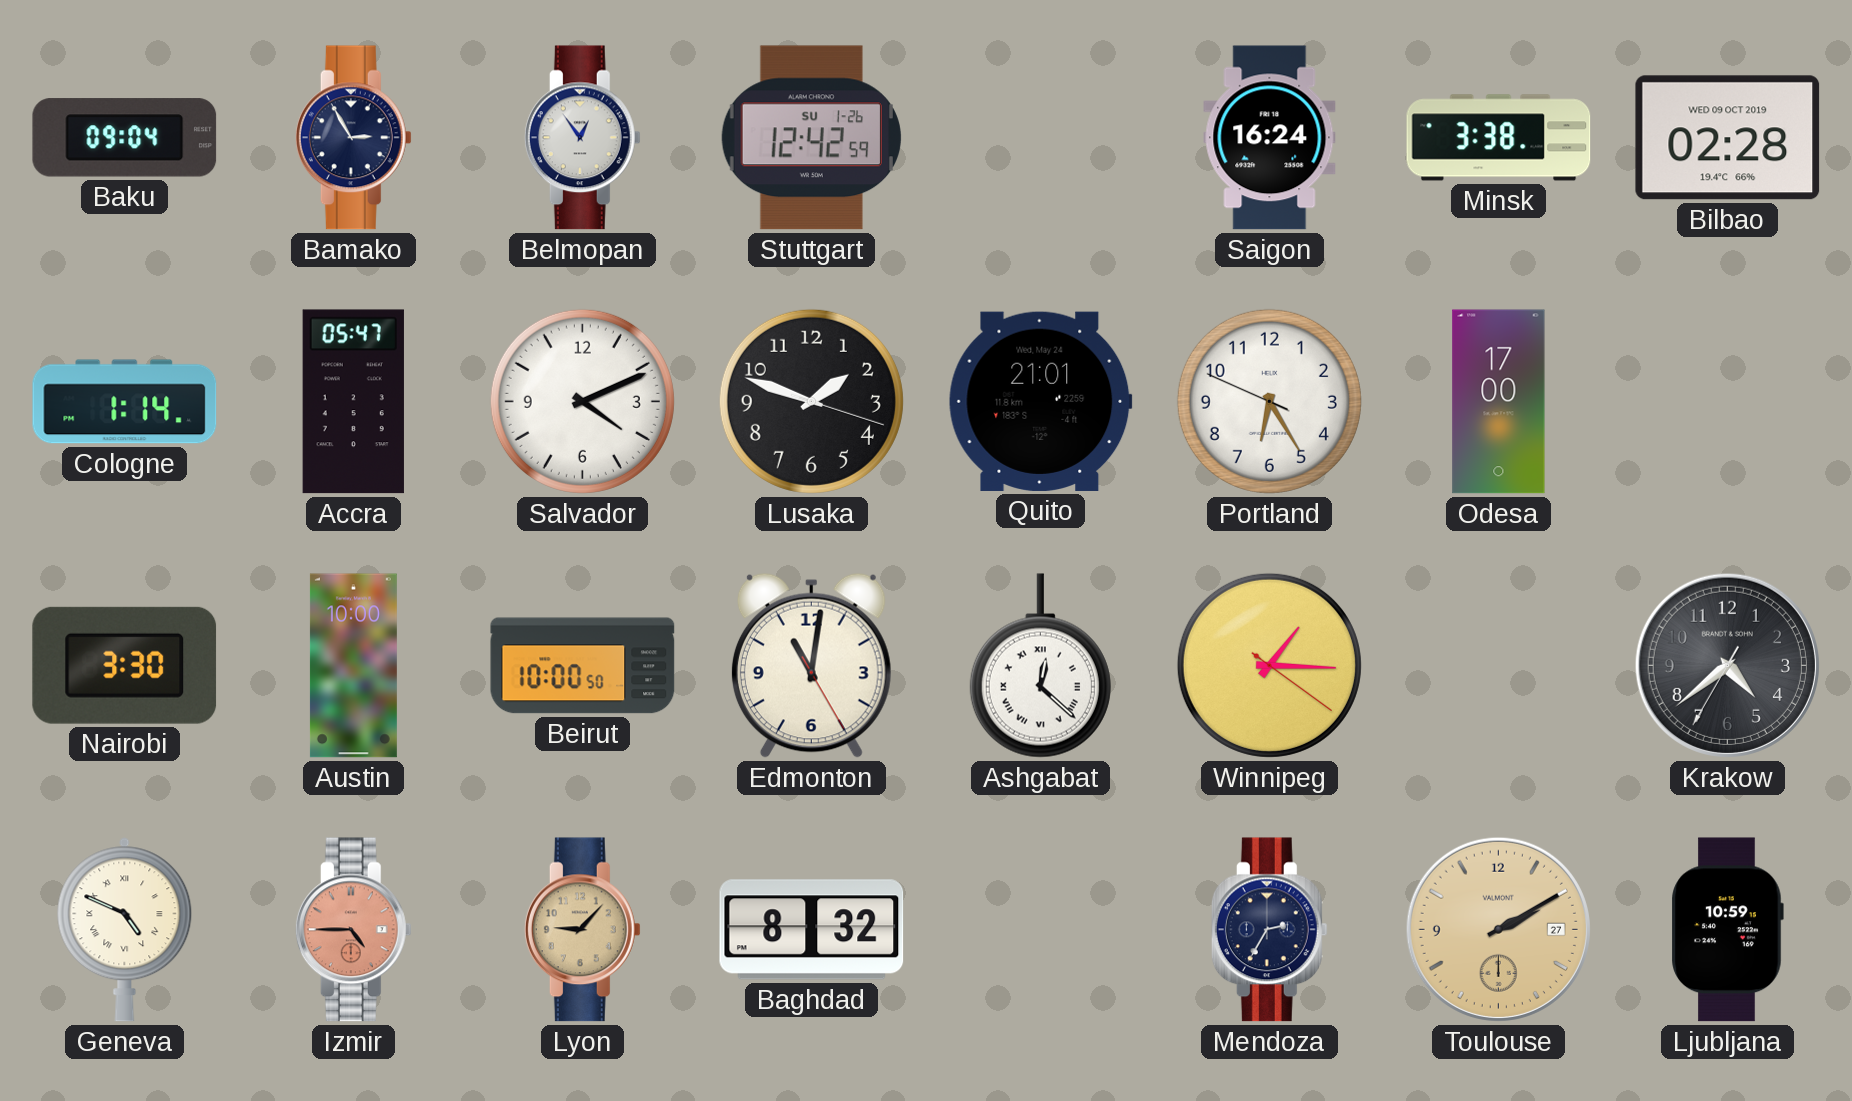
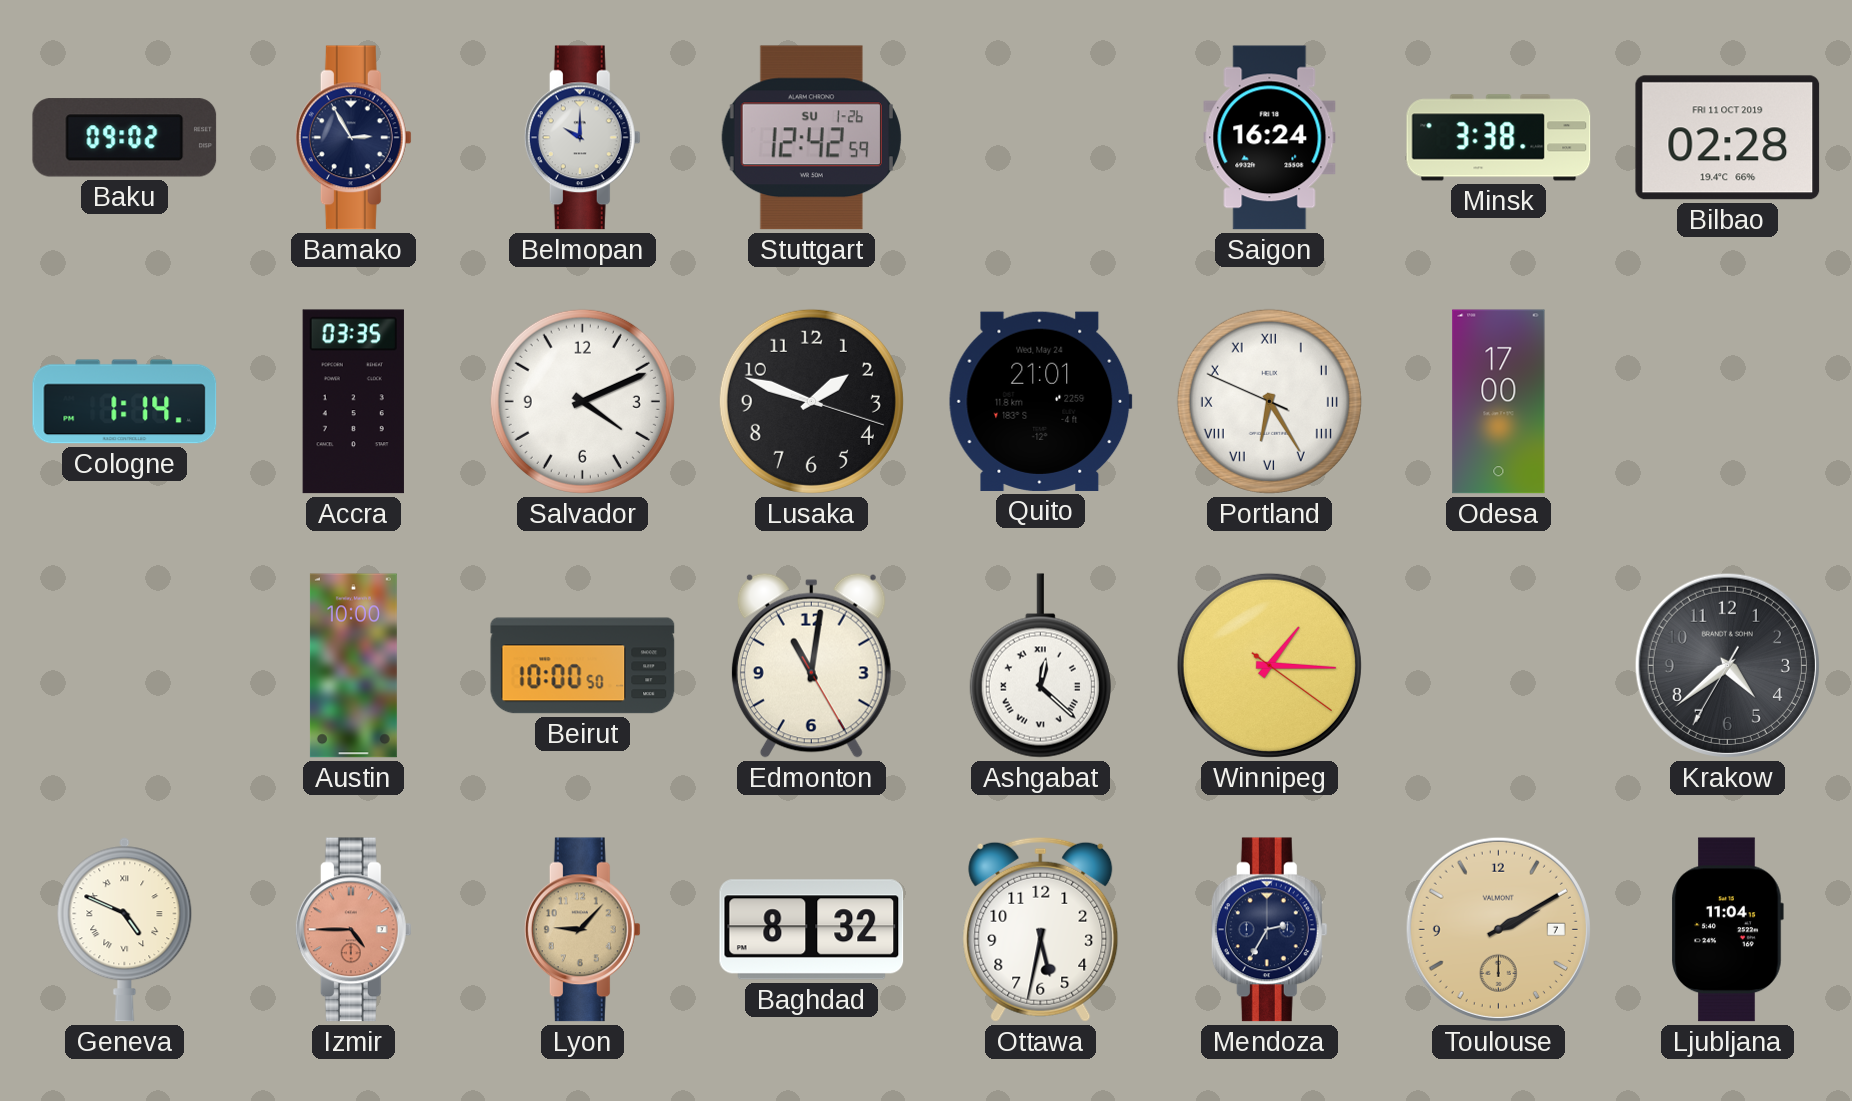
Baku: 09:04 -> 09:02 (125, 138)
Belmopan: 12:54 -> 10:00 (582, 138)
Bilbao date: WED 09 OCT 2019 -> FRI 11 OCT 2019 (1728, 138)
Accra: 05:47 -> 03:35 (353, 402)
Portland numerals: Arabic -> Roman (1269, 401)
Nairobi: 3:30 -> none (125, 665)
Ottawa: none -> 5:32 (1041, 929)
Toulouse date: 27 -> 7 (1498, 929)
Ljubljana: 10:59 -> 11:04 (1727, 930)
